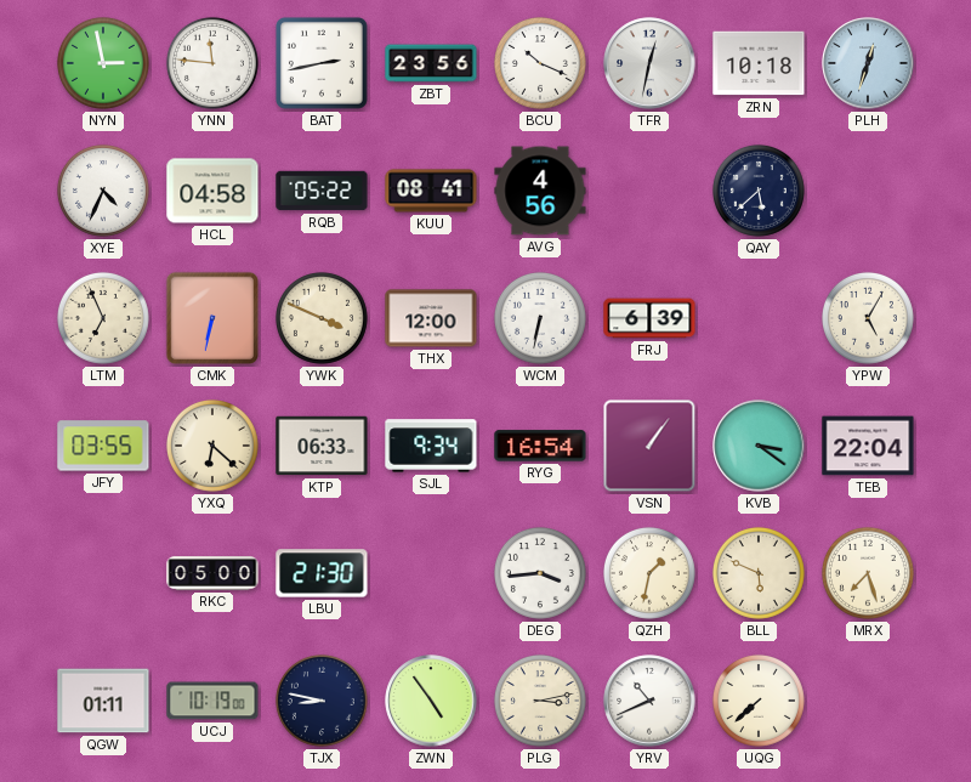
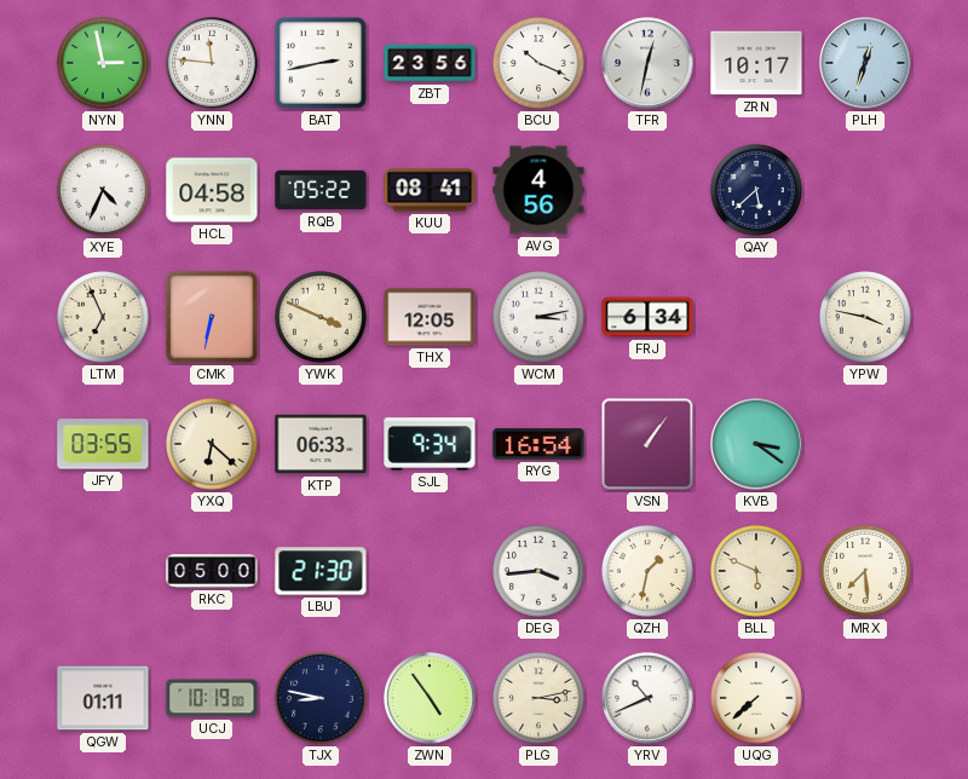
ZRN: 10:18 -> 10:17 (756, 63)
THX: 12:00 -> 12:05 (430, 317)
WCM: 6:32 -> 3:13 (538, 317)
FRJ: 6:39 -> 6:34 (647, 317)
YPW: 5:05 -> 3:47 (865, 317)
TEB: 22:04 -> none (868, 446)
MRX: 7:27 -> 7:29 (865, 571)
